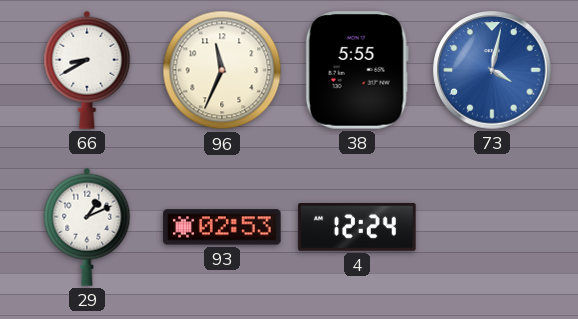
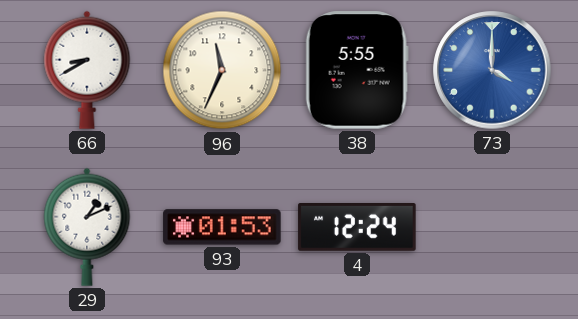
73: 4:02 -> 4:00 (492, 70)
93: 02:53 -> 01:53 (222, 227)
